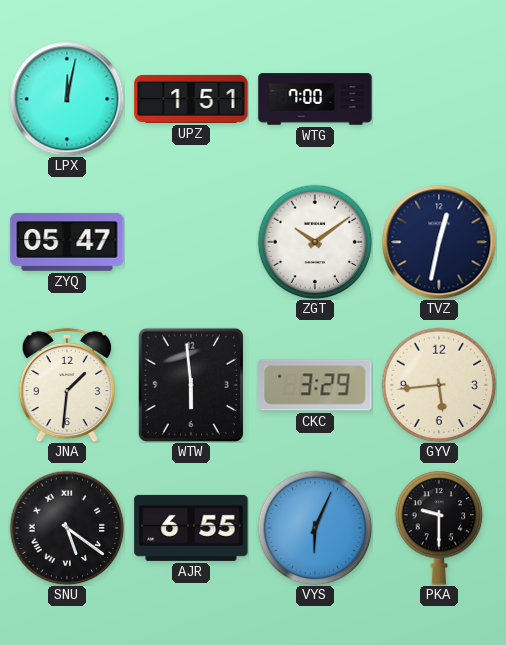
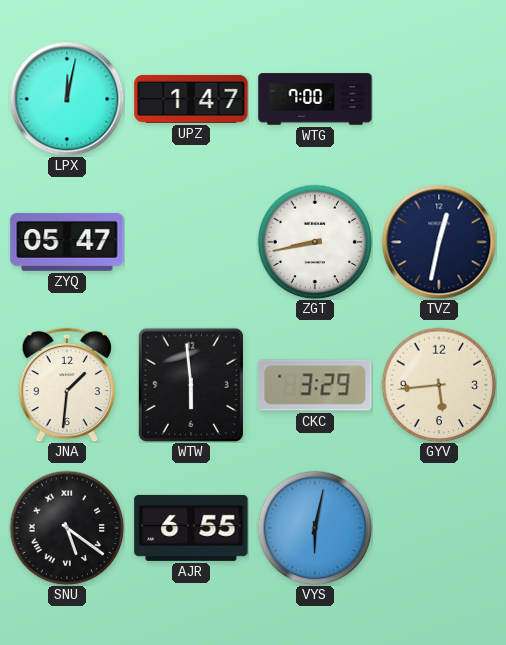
UPZ: 1:51 -> 1:47 (191, 99)
ZGT: 10:09 -> 8:43 (315, 242)
VYS: 6:04 -> 6:02 (315, 528)
PKA: 9:30 -> none (439, 528)
